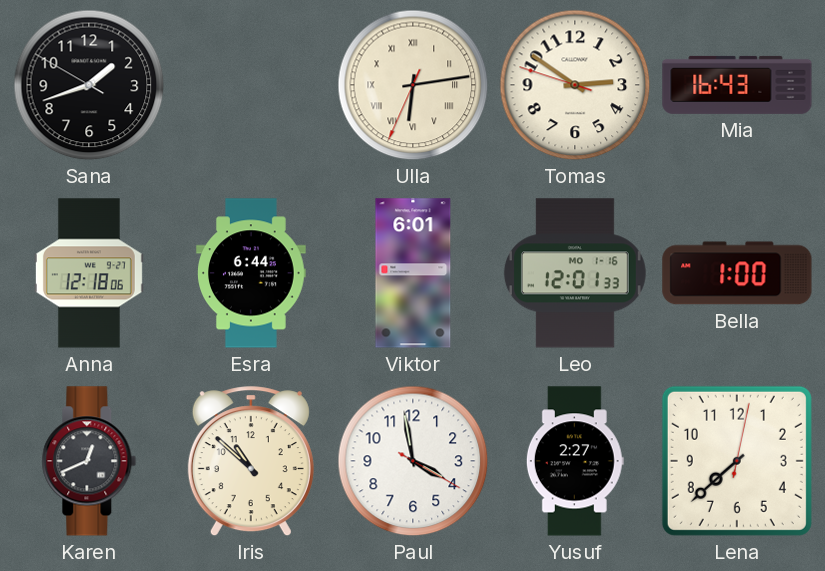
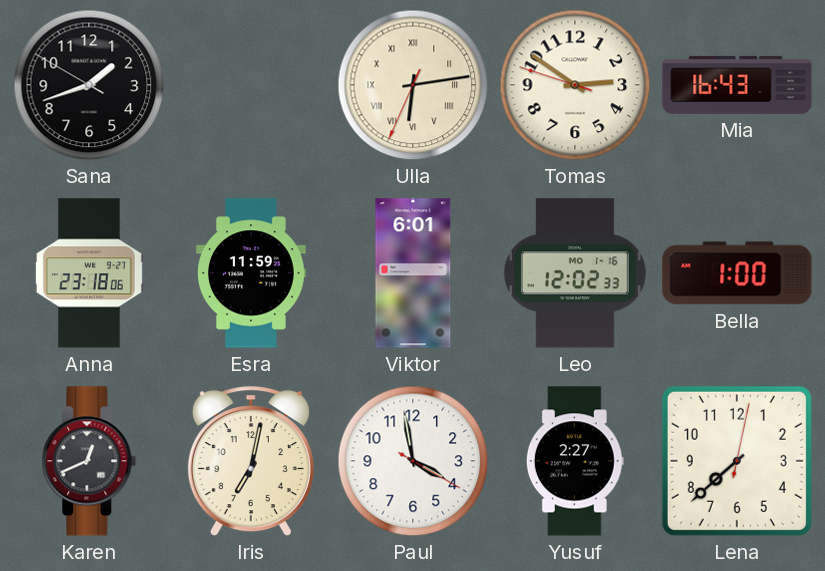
Anna: 12:18 -> 23:18 (89, 273)
Esra: 6:44 -> 11:59 (251, 273)
Leo: 12:01 -> 12:02 (575, 273)
Iris: 10:52 -> 7:02 (251, 462)
